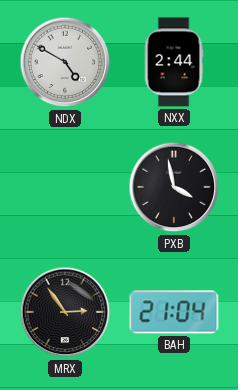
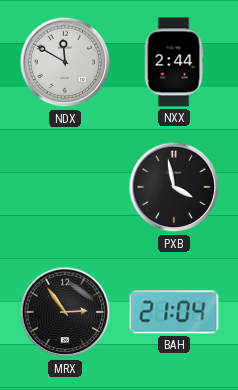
NDX: 4:50 -> 11:50 (65, 62)
